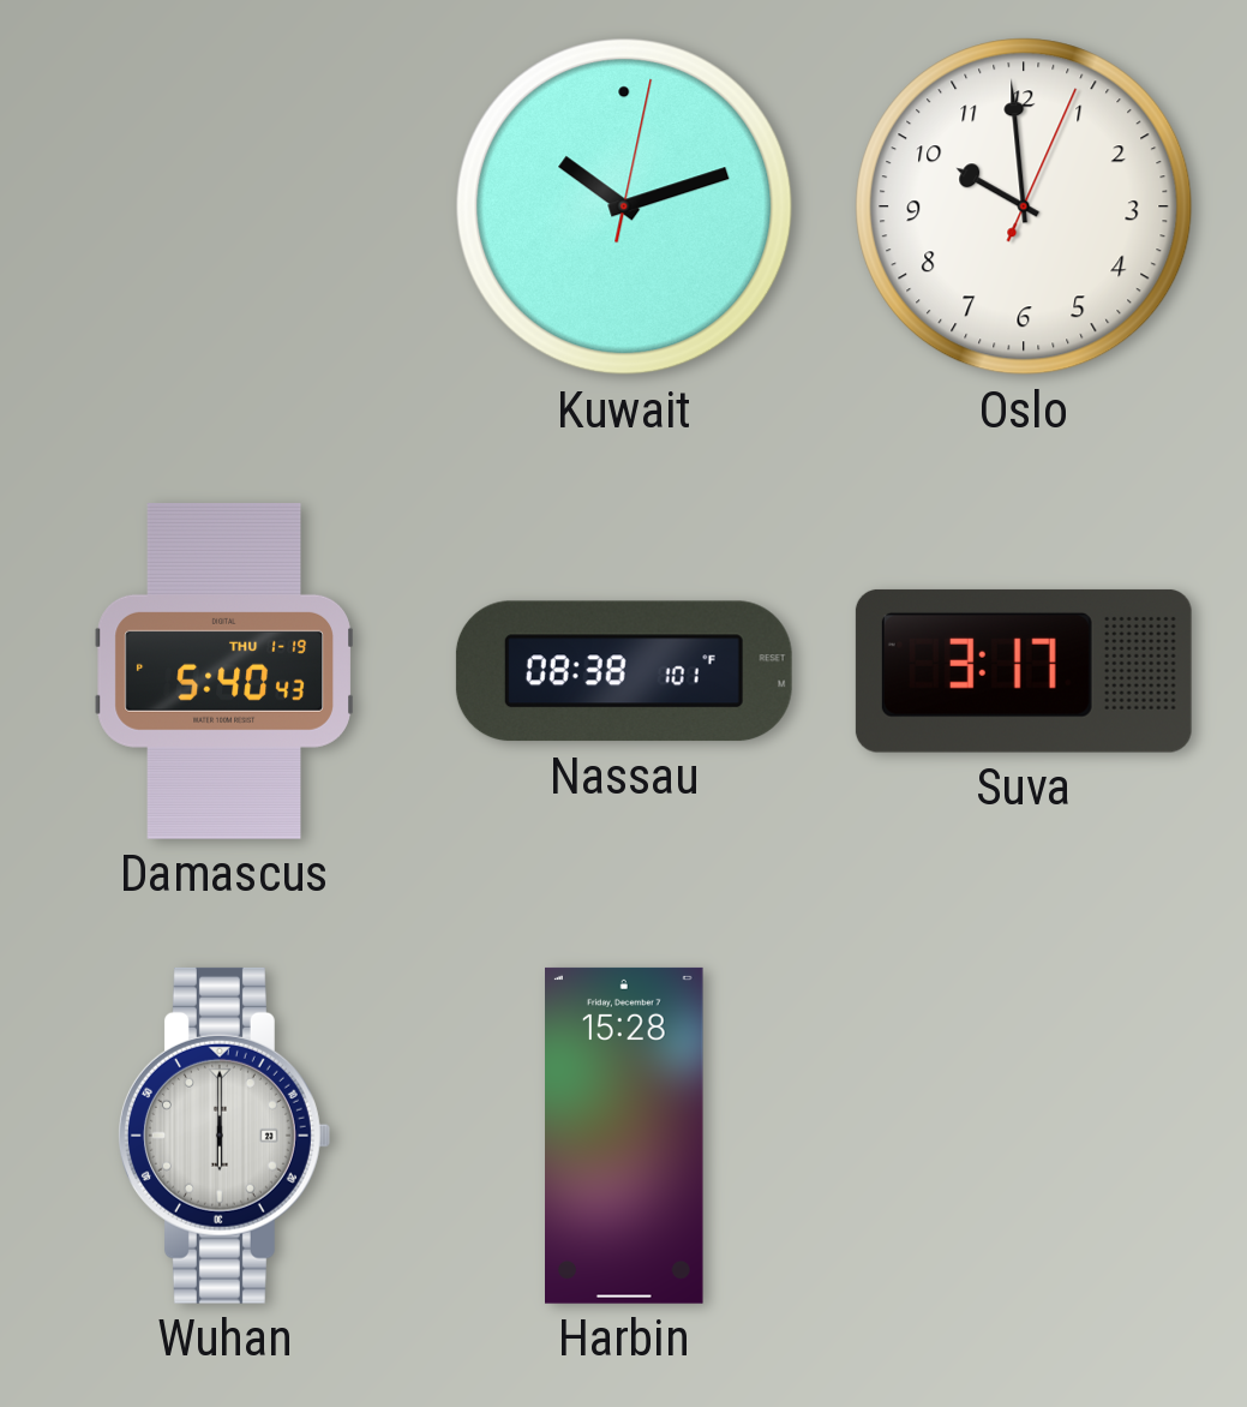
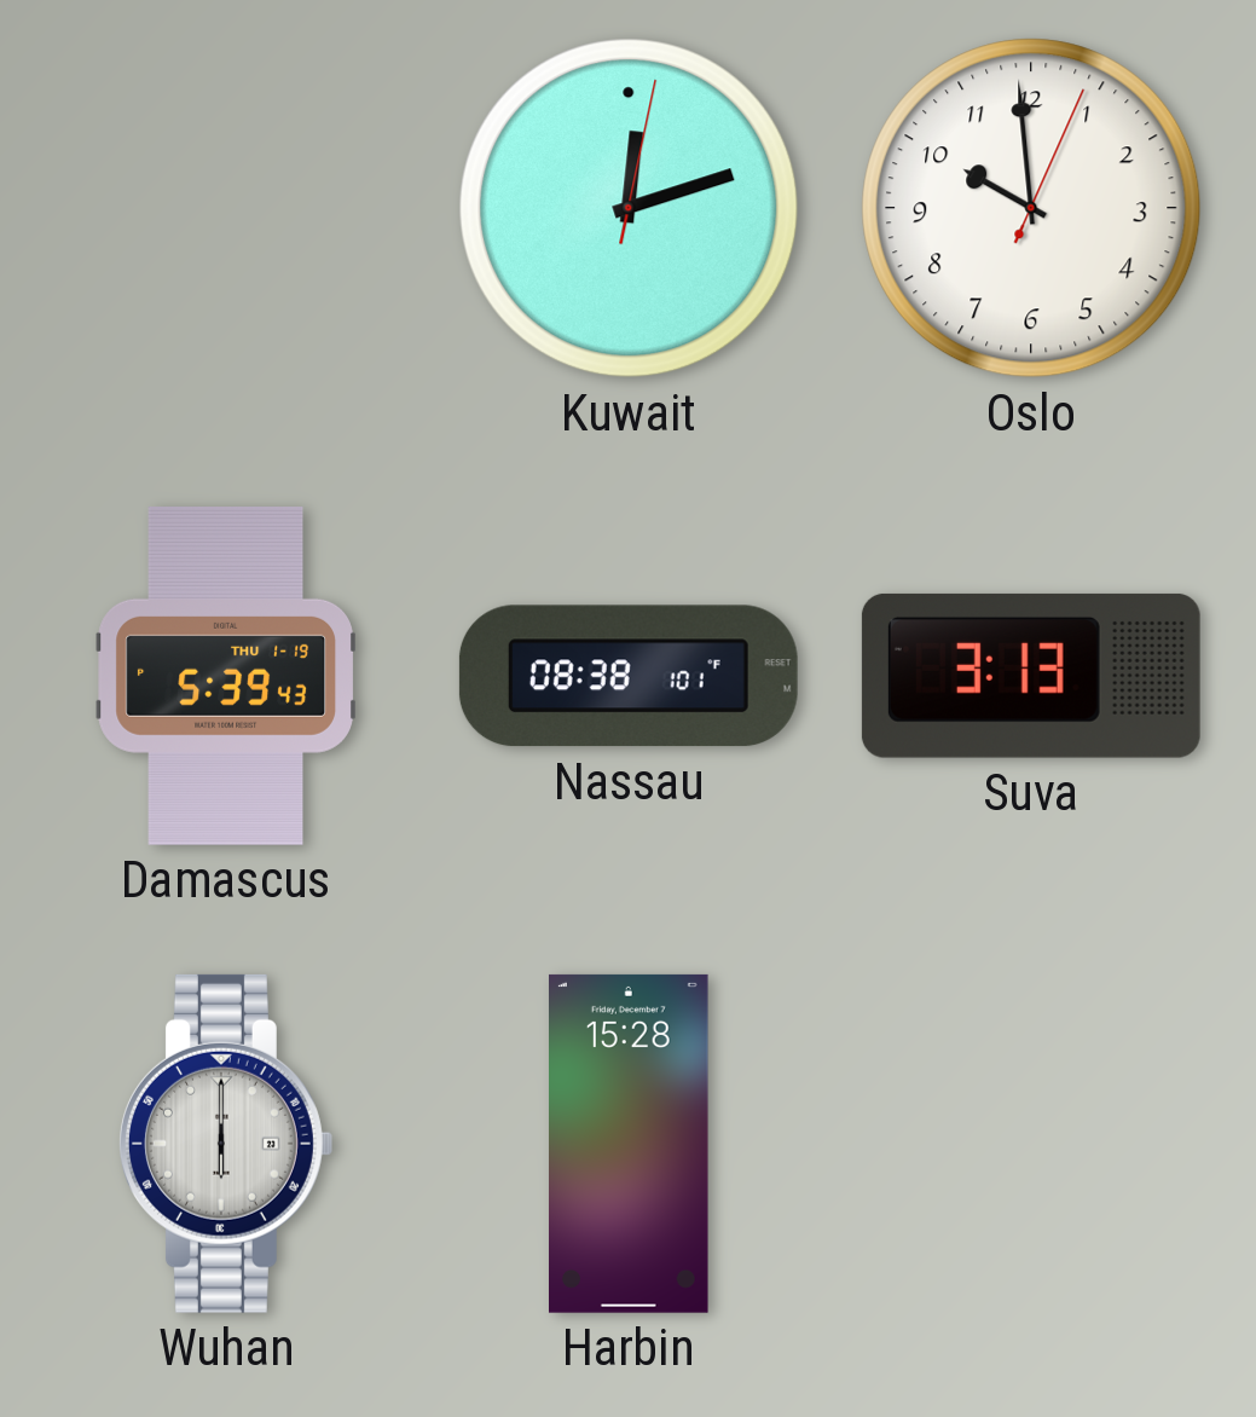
Kuwait: 10:12 -> 12:12 (629, 208)
Damascus: 5:40 -> 5:39 (226, 676)
Suva: 3:17 -> 3:13 (1031, 676)
